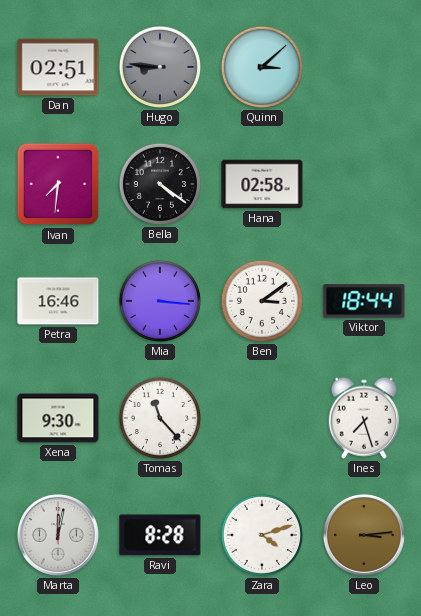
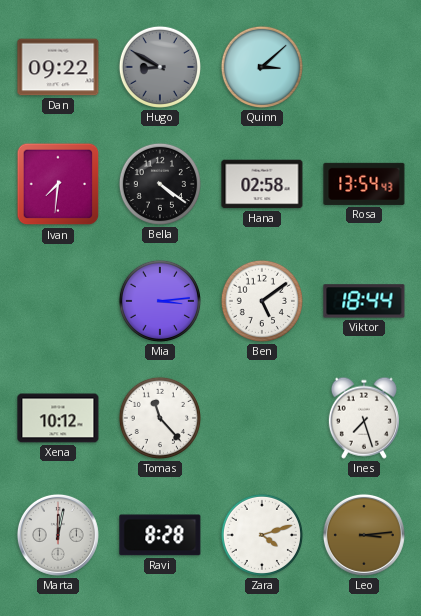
Dan: 02:51 -> 09:22 (58, 67)
Hugo: 8:46 -> 8:50 (160, 67)
Rosa: none -> 13:54 (364, 184)
Petra: 16:46 -> none (58, 301)
Mia: 3:16 -> 3:14 (160, 301)
Ben: 3:09 -> 5:09 (262, 301)
Xena: 9:30 -> 10:12 (58, 418)
